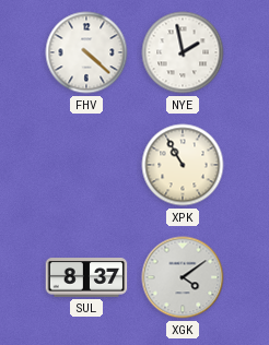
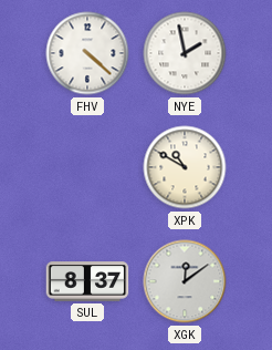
XPK: 10:55 -> 10:50 (185, 167)
XGK: 4:09 -> 12:09 (185, 281)
